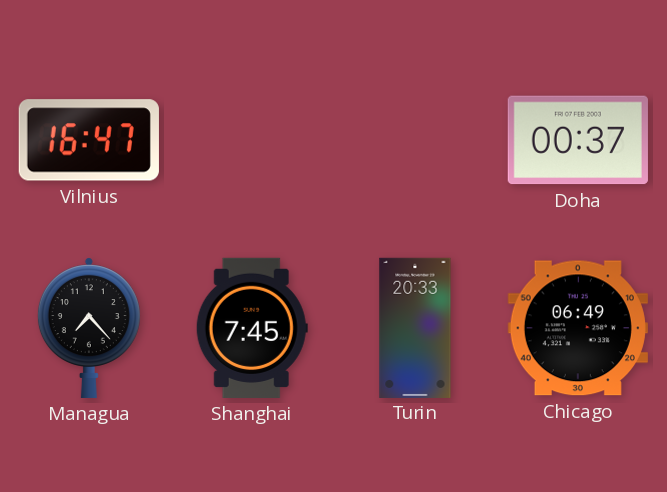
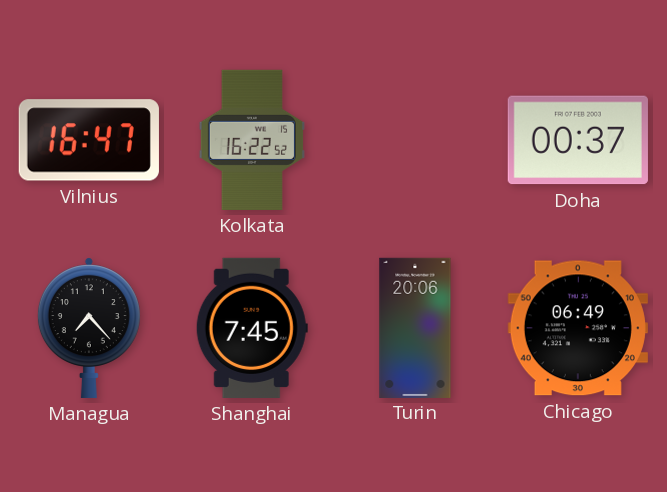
Kolkata: none -> 16:22 (252, 140)
Turin: 20:33 -> 20:06 (415, 327)
